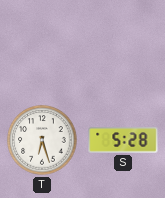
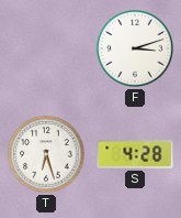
F: none -> 3:12 (135, 48)
S: 5:28 -> 4:28 (135, 154)
